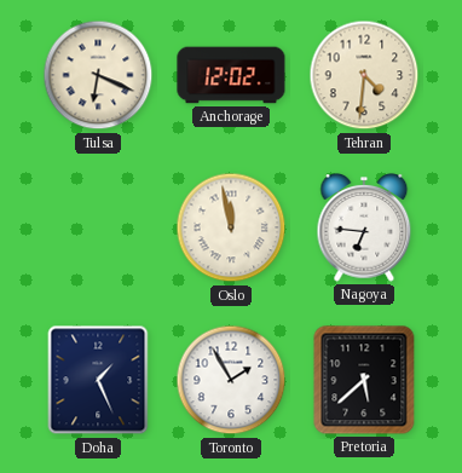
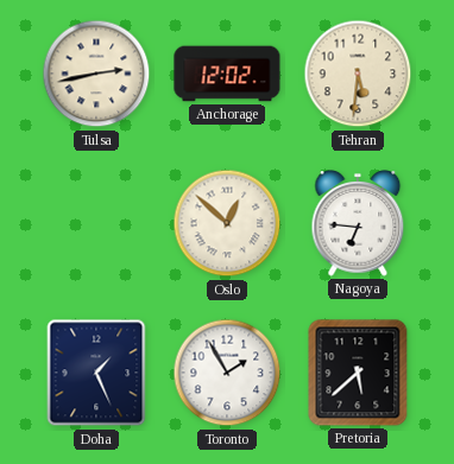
Tulsa: 6:19 -> 2:43 (96, 74)
Tehran: 4:31 -> 5:31 (358, 74)
Oslo: 11:58 -> 12:52 (227, 223)
